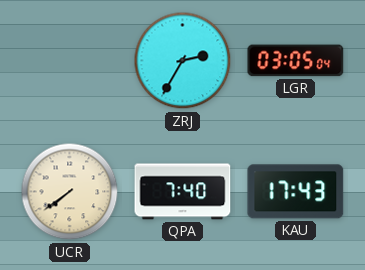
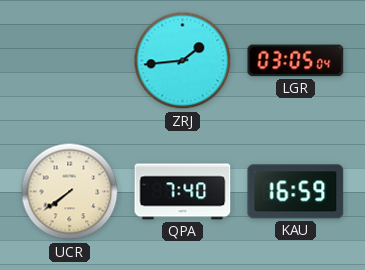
ZRJ: 2:35 -> 1:44 (183, 61)
KAU: 17:43 -> 16:59 (296, 192)
